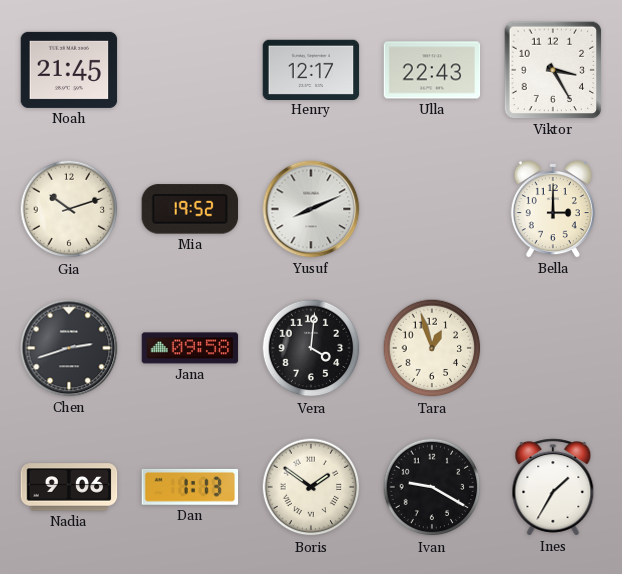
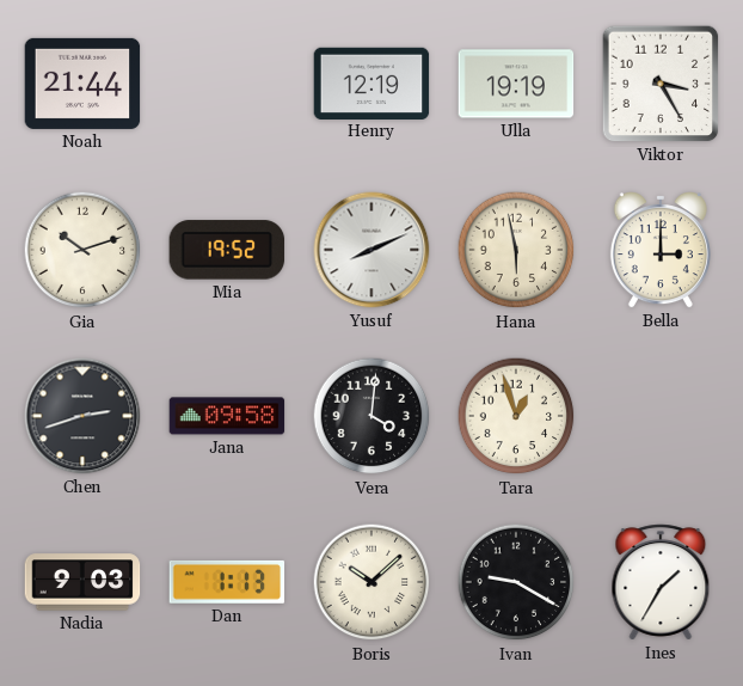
Noah: 21:45 -> 21:44 (82, 84)
Henry: 12:17 -> 12:19 (371, 82)
Ulla: 22:43 -> 19:19 (516, 84)
Hana: none -> 5:58 (516, 250)
Nadia: 9:06 -> 9:03 (82, 582)
Boris: 1:51 -> 10:08 (371, 582)
